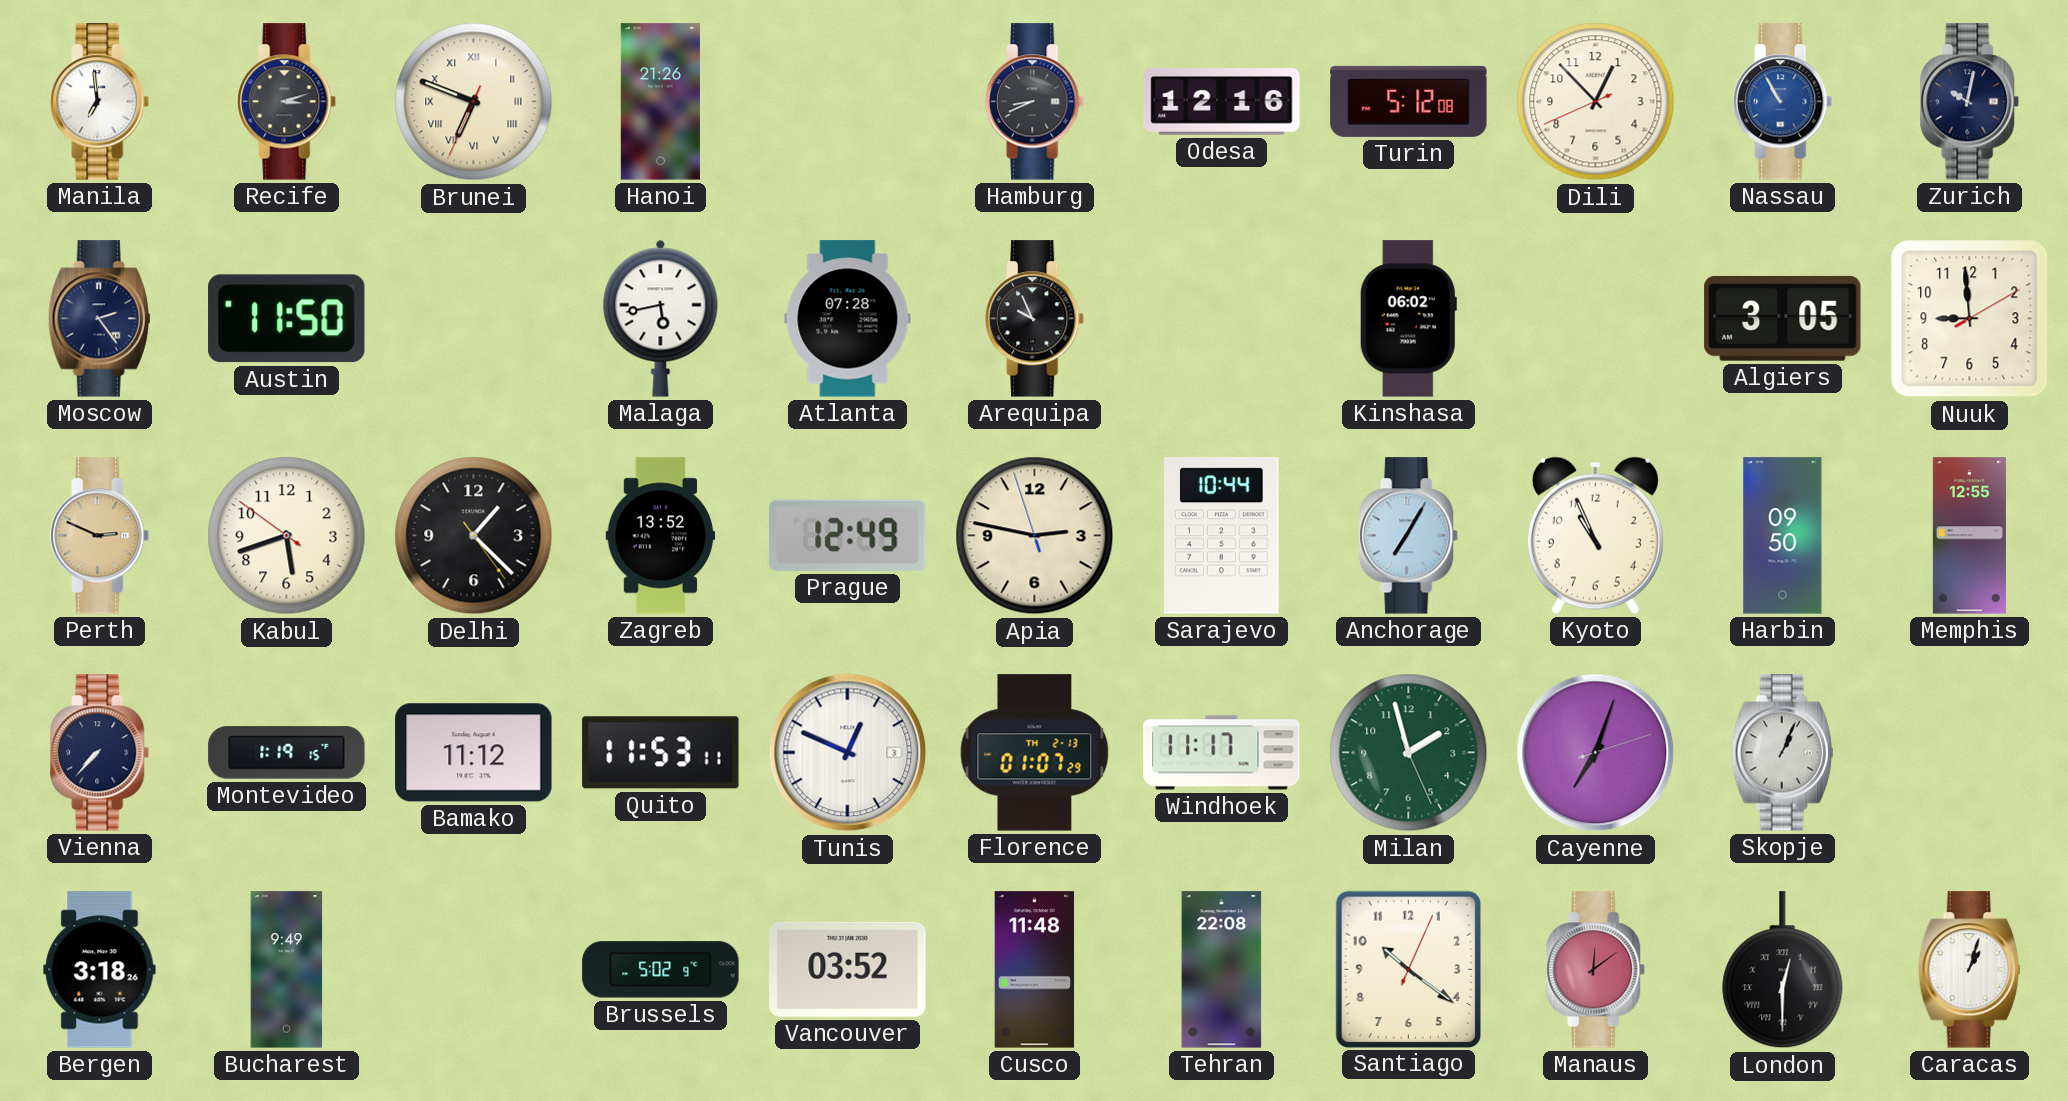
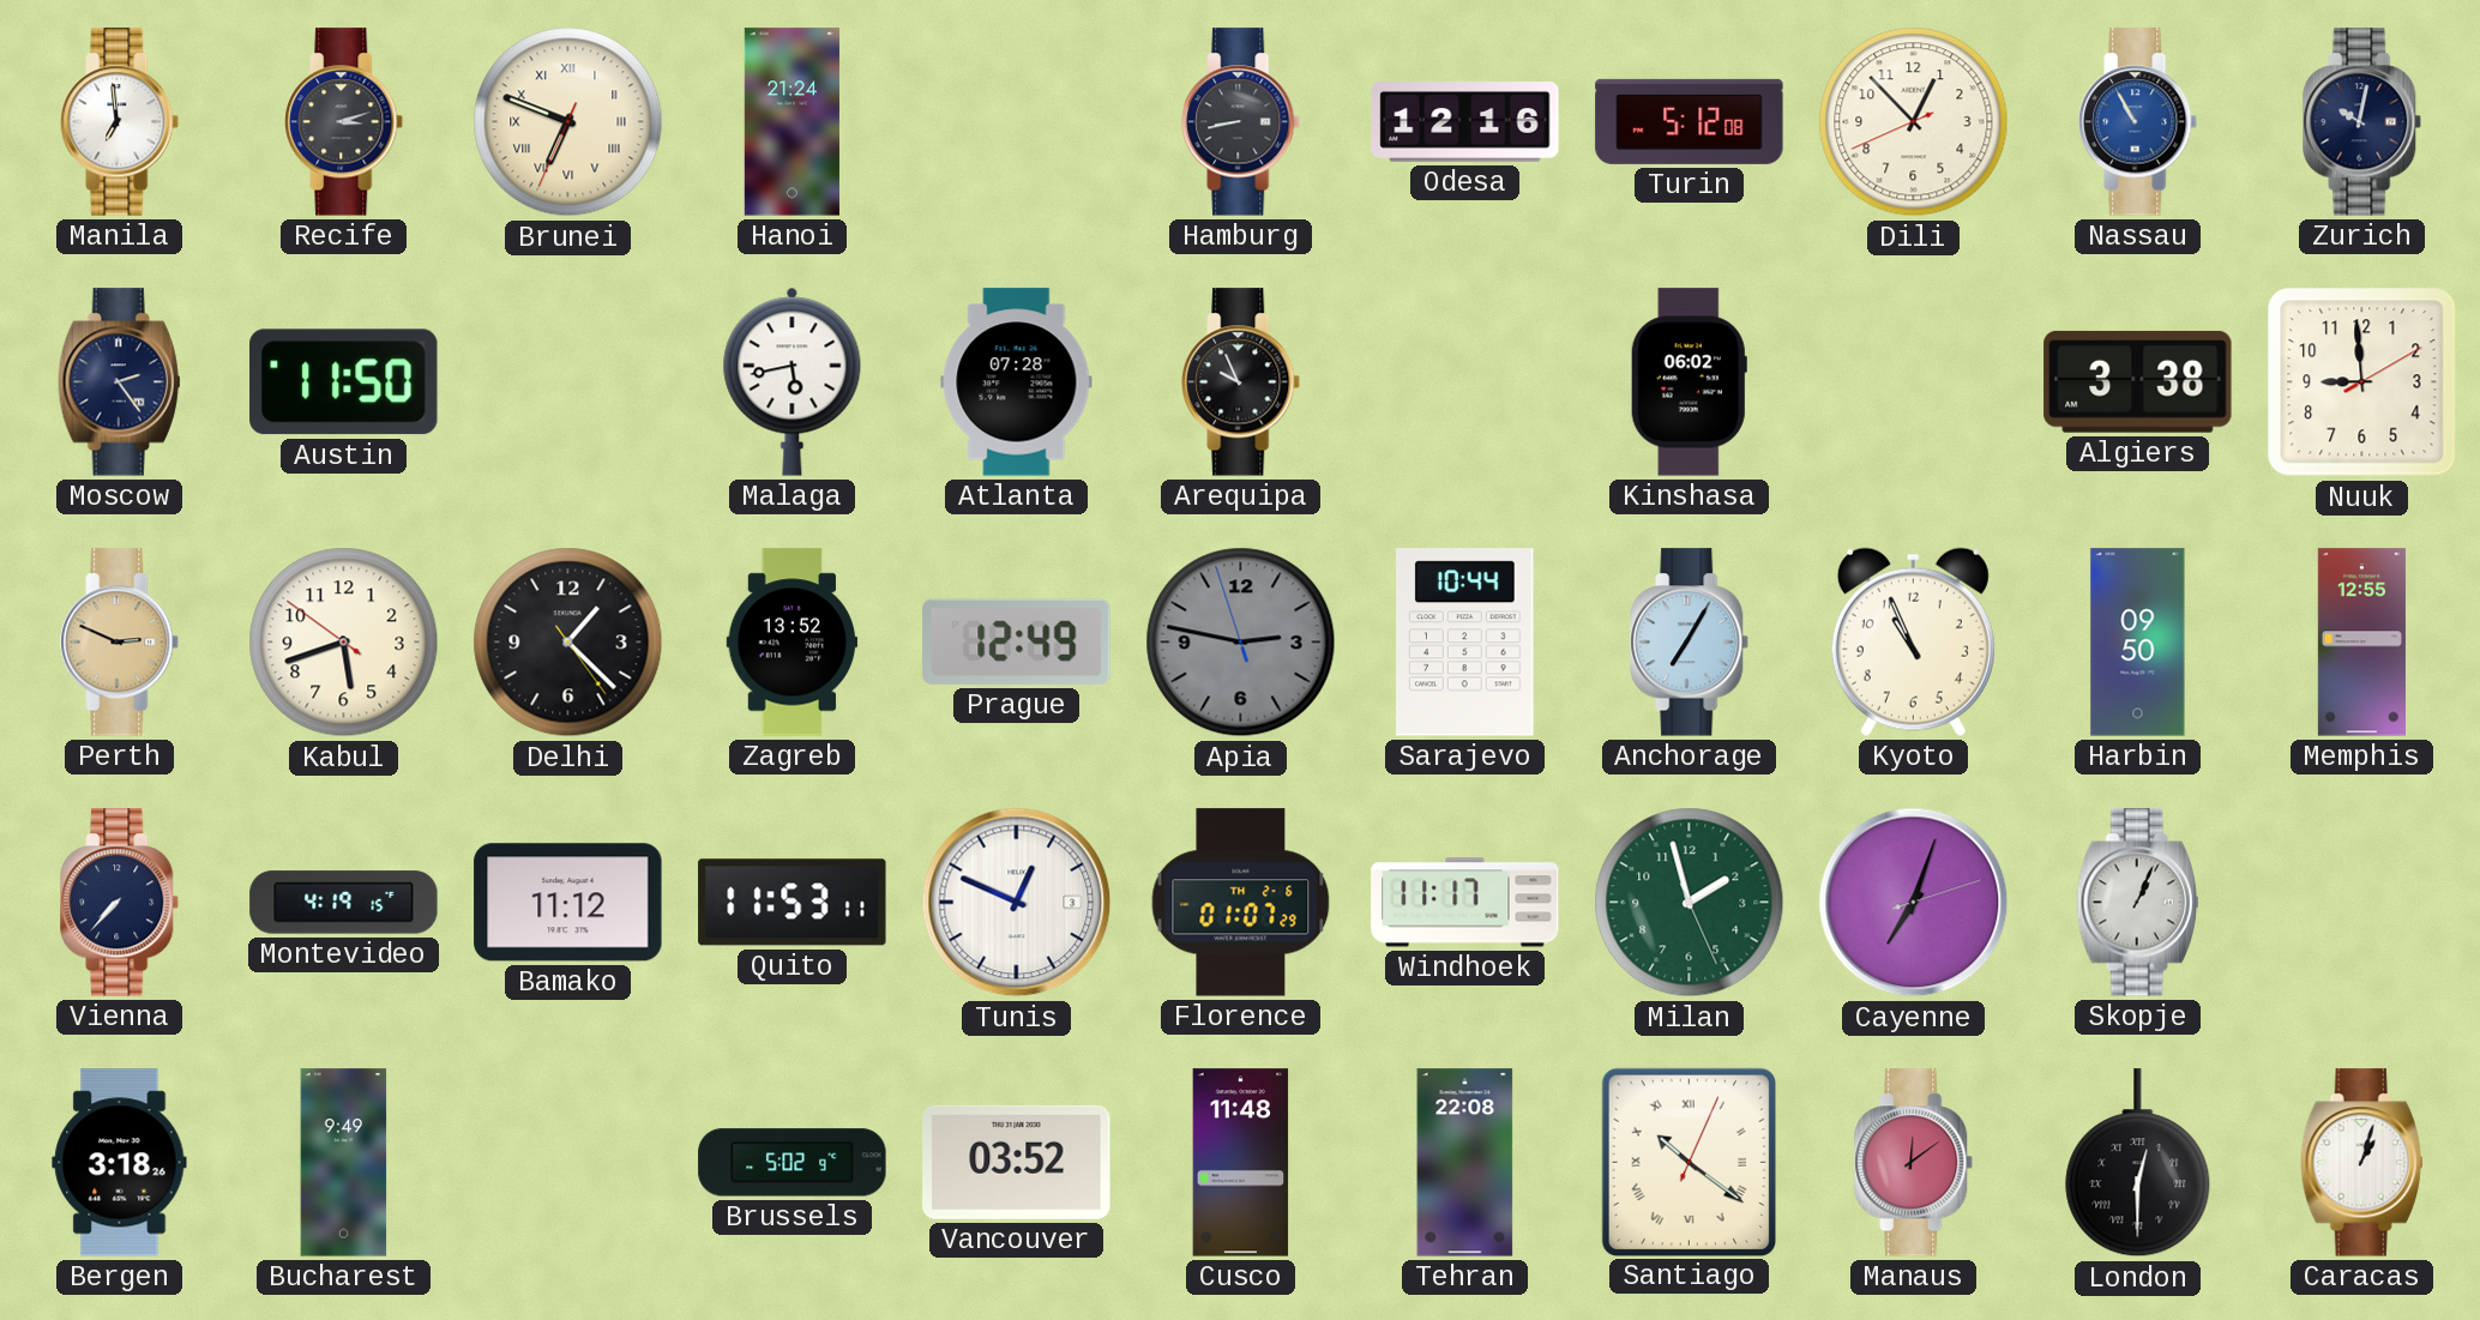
Hanoi: 21:26 -> 21:24 (791, 122)
Hamburg: 8:41 -> 8:43 (1241, 122)
Algiers: 3:05 -> 3:38 (2138, 381)
Apia dial: cream -> grey (1241, 643)
Montevideo: 1:19 -> 4:19 (344, 903)
Florence date: TH 2-13 -> TH 2-6 (1241, 903)
Santiago numerals: Arabic -> Roman (1689, 1162)
